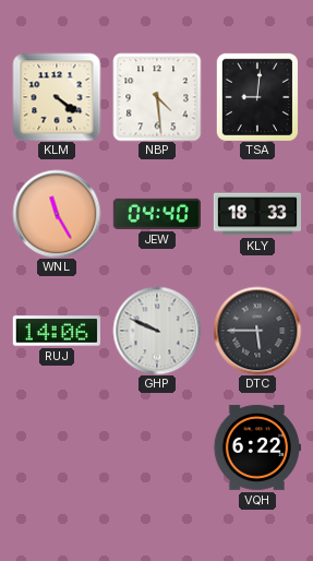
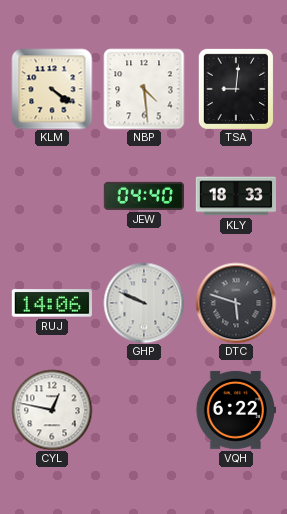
WNL: 11:25 -> none (57, 214)
DTC: 5:45 -> 5:48 (236, 303)
CYL: none -> 12:47 (52, 410)
